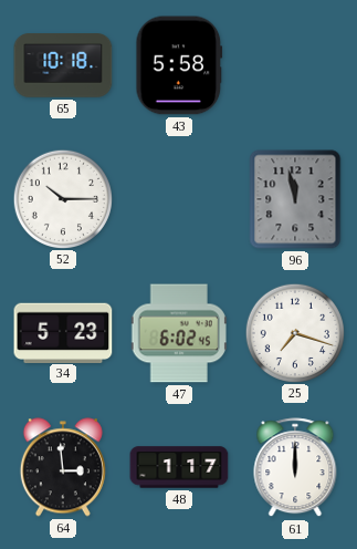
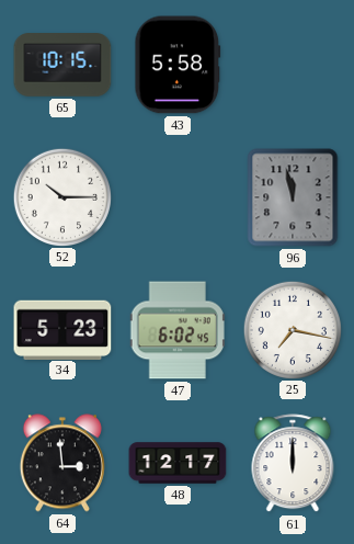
65: 10:18 -> 10:15 (62, 65)
25: 7:18 -> 7:17 (292, 329)
48: 1:17 -> 12:17 (178, 463)
